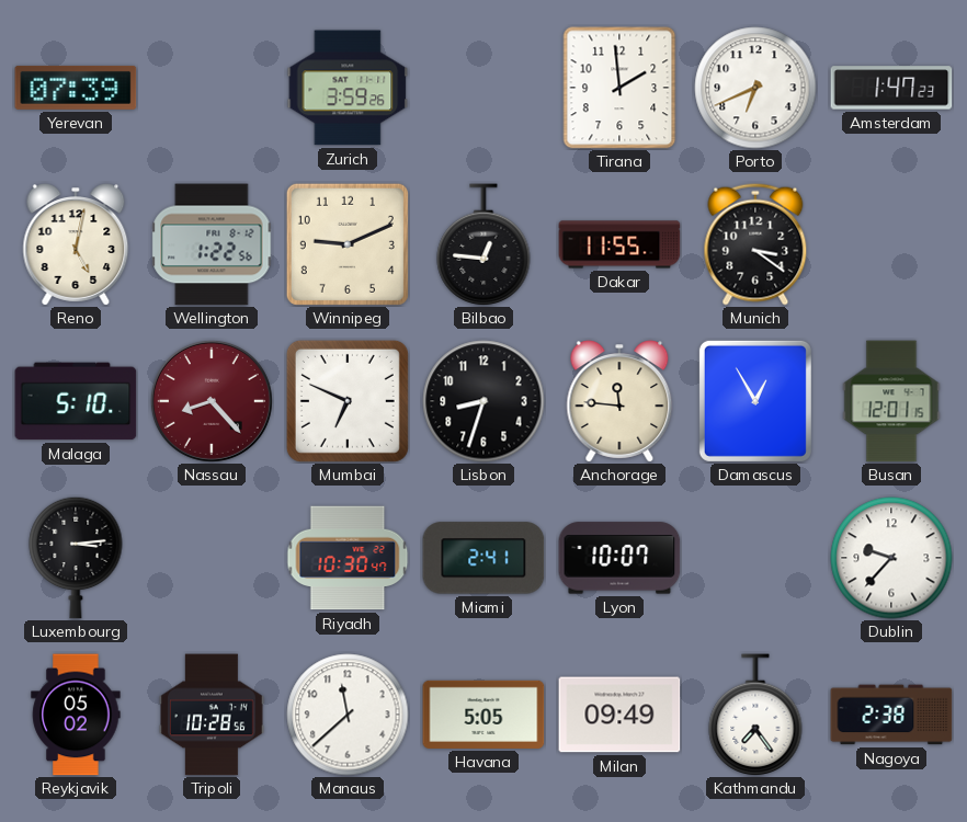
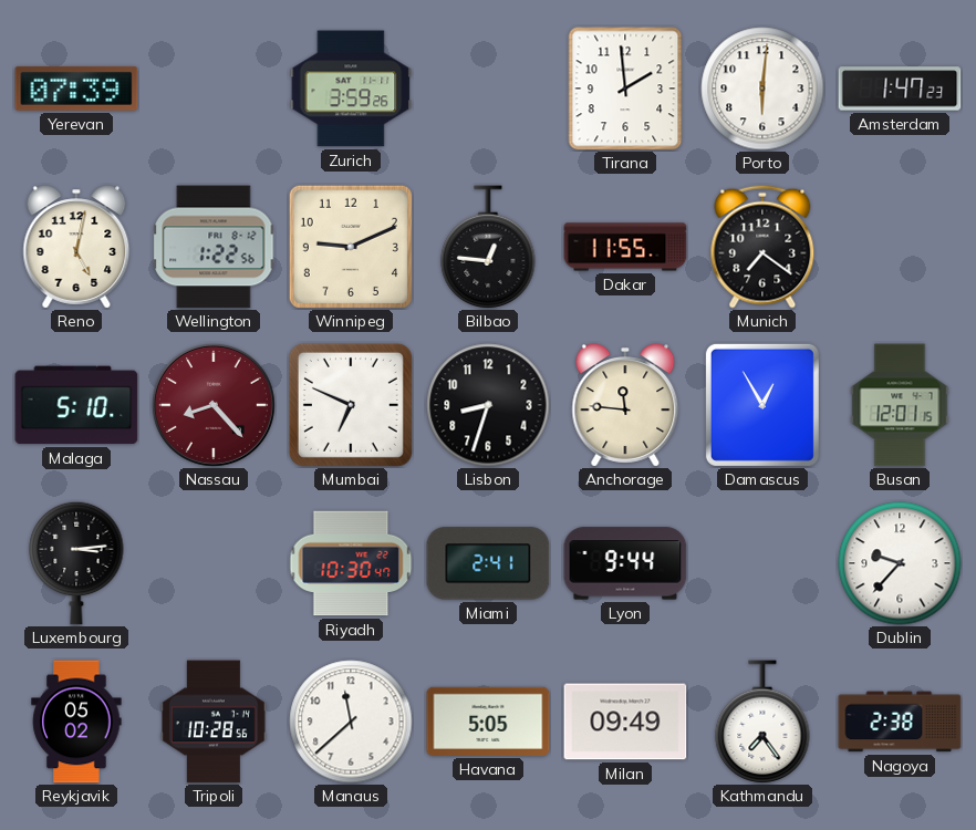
Porto: 6:41 -> 6:01 (762, 89)
Munich: 3:21 -> 7:21 (762, 247)
Lyon: 10:07 -> 9:44 (625, 563)
